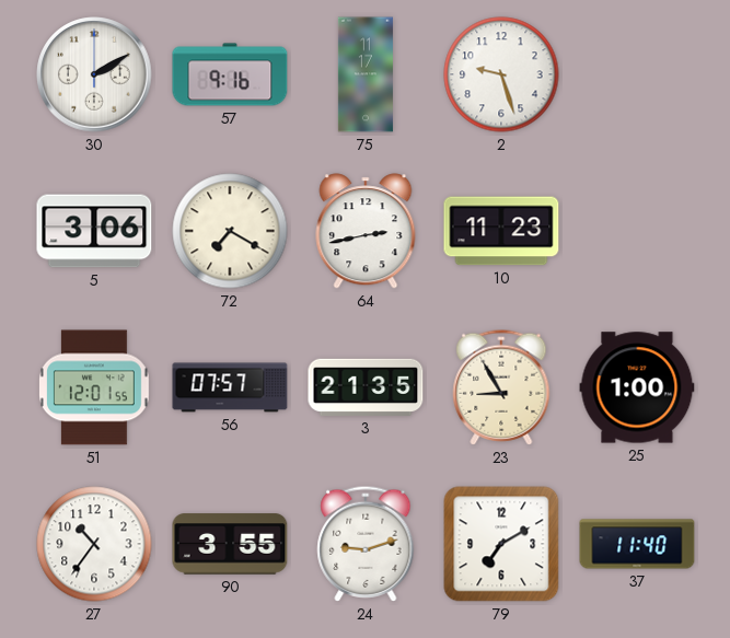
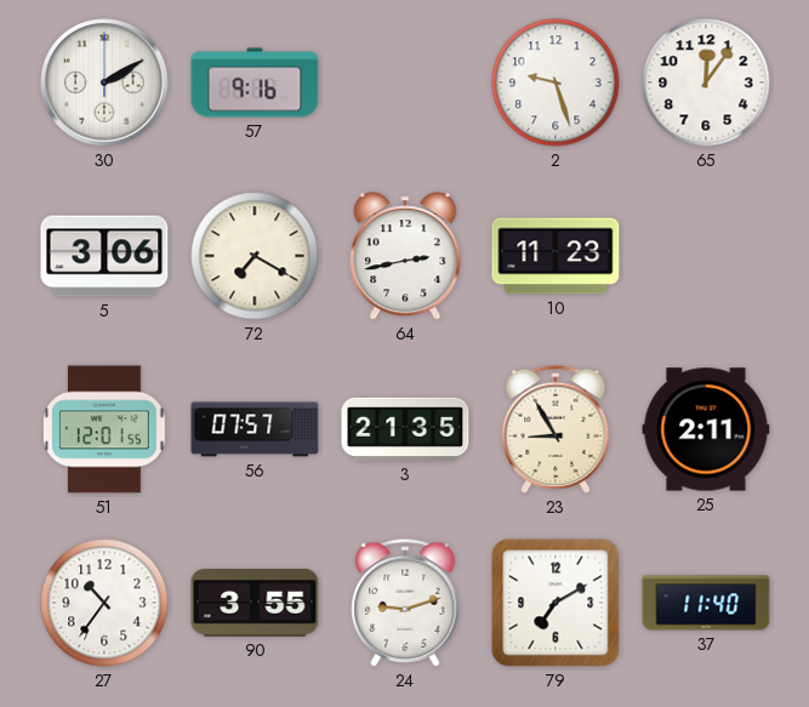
75: 11:17 -> none (366, 74)
65: none -> 12:06 (706, 82)
25: 1:00 -> 2:11 (706, 429)
